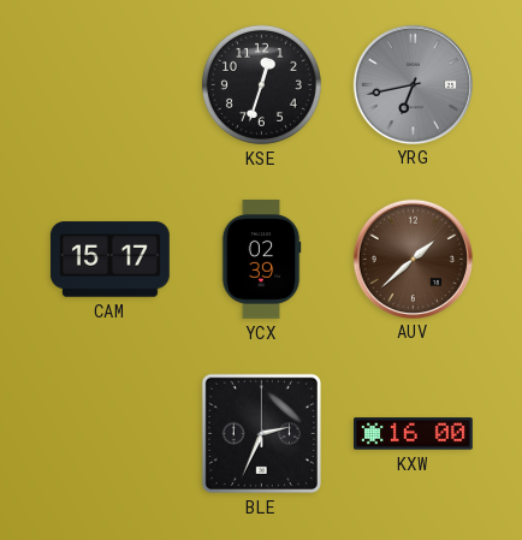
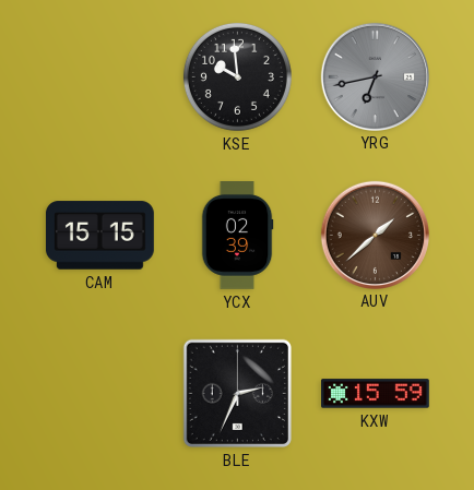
KSE: 12:33 -> 9:59 (237, 76)
CAM: 15:17 -> 15:15 (99, 236)
KXW: 16:00 -> 15:59 (376, 394)
